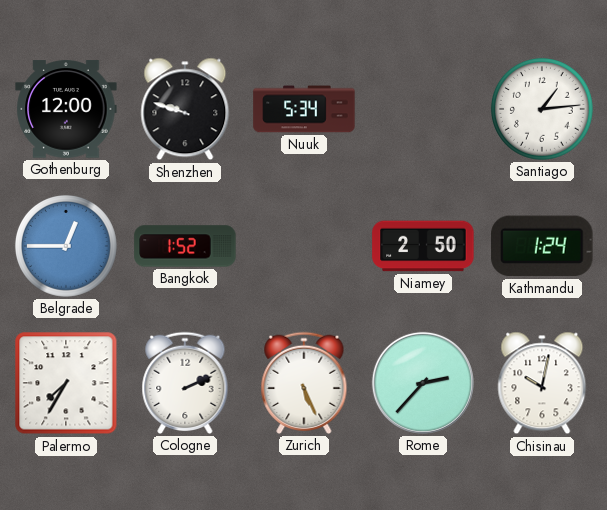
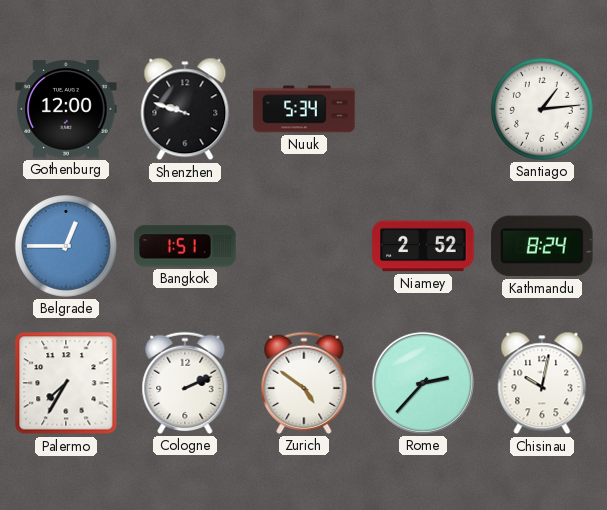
Bangkok: 1:52 -> 1:51 (185, 246)
Niamey: 2:50 -> 2:52 (423, 246)
Kathmandu: 1:24 -> 8:24 (542, 246)
Zurich: 5:26 -> 4:51 (304, 383)
